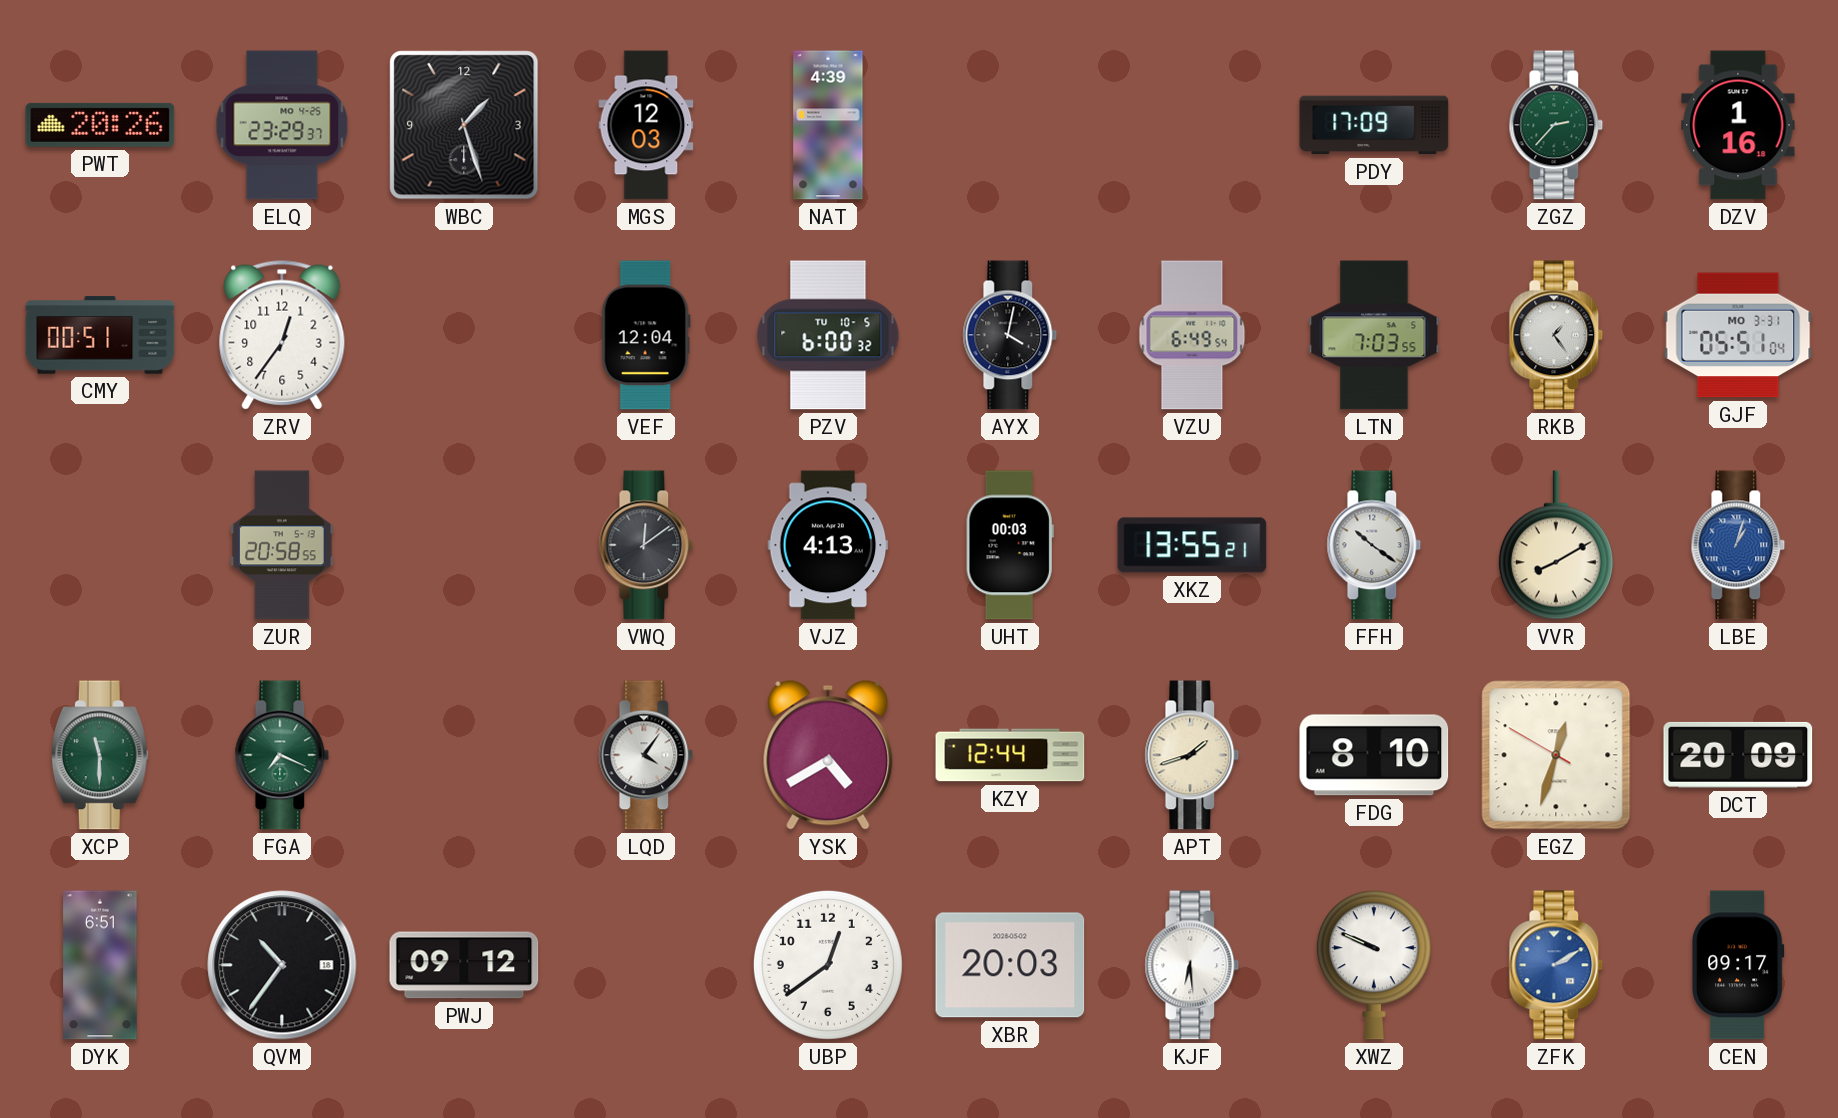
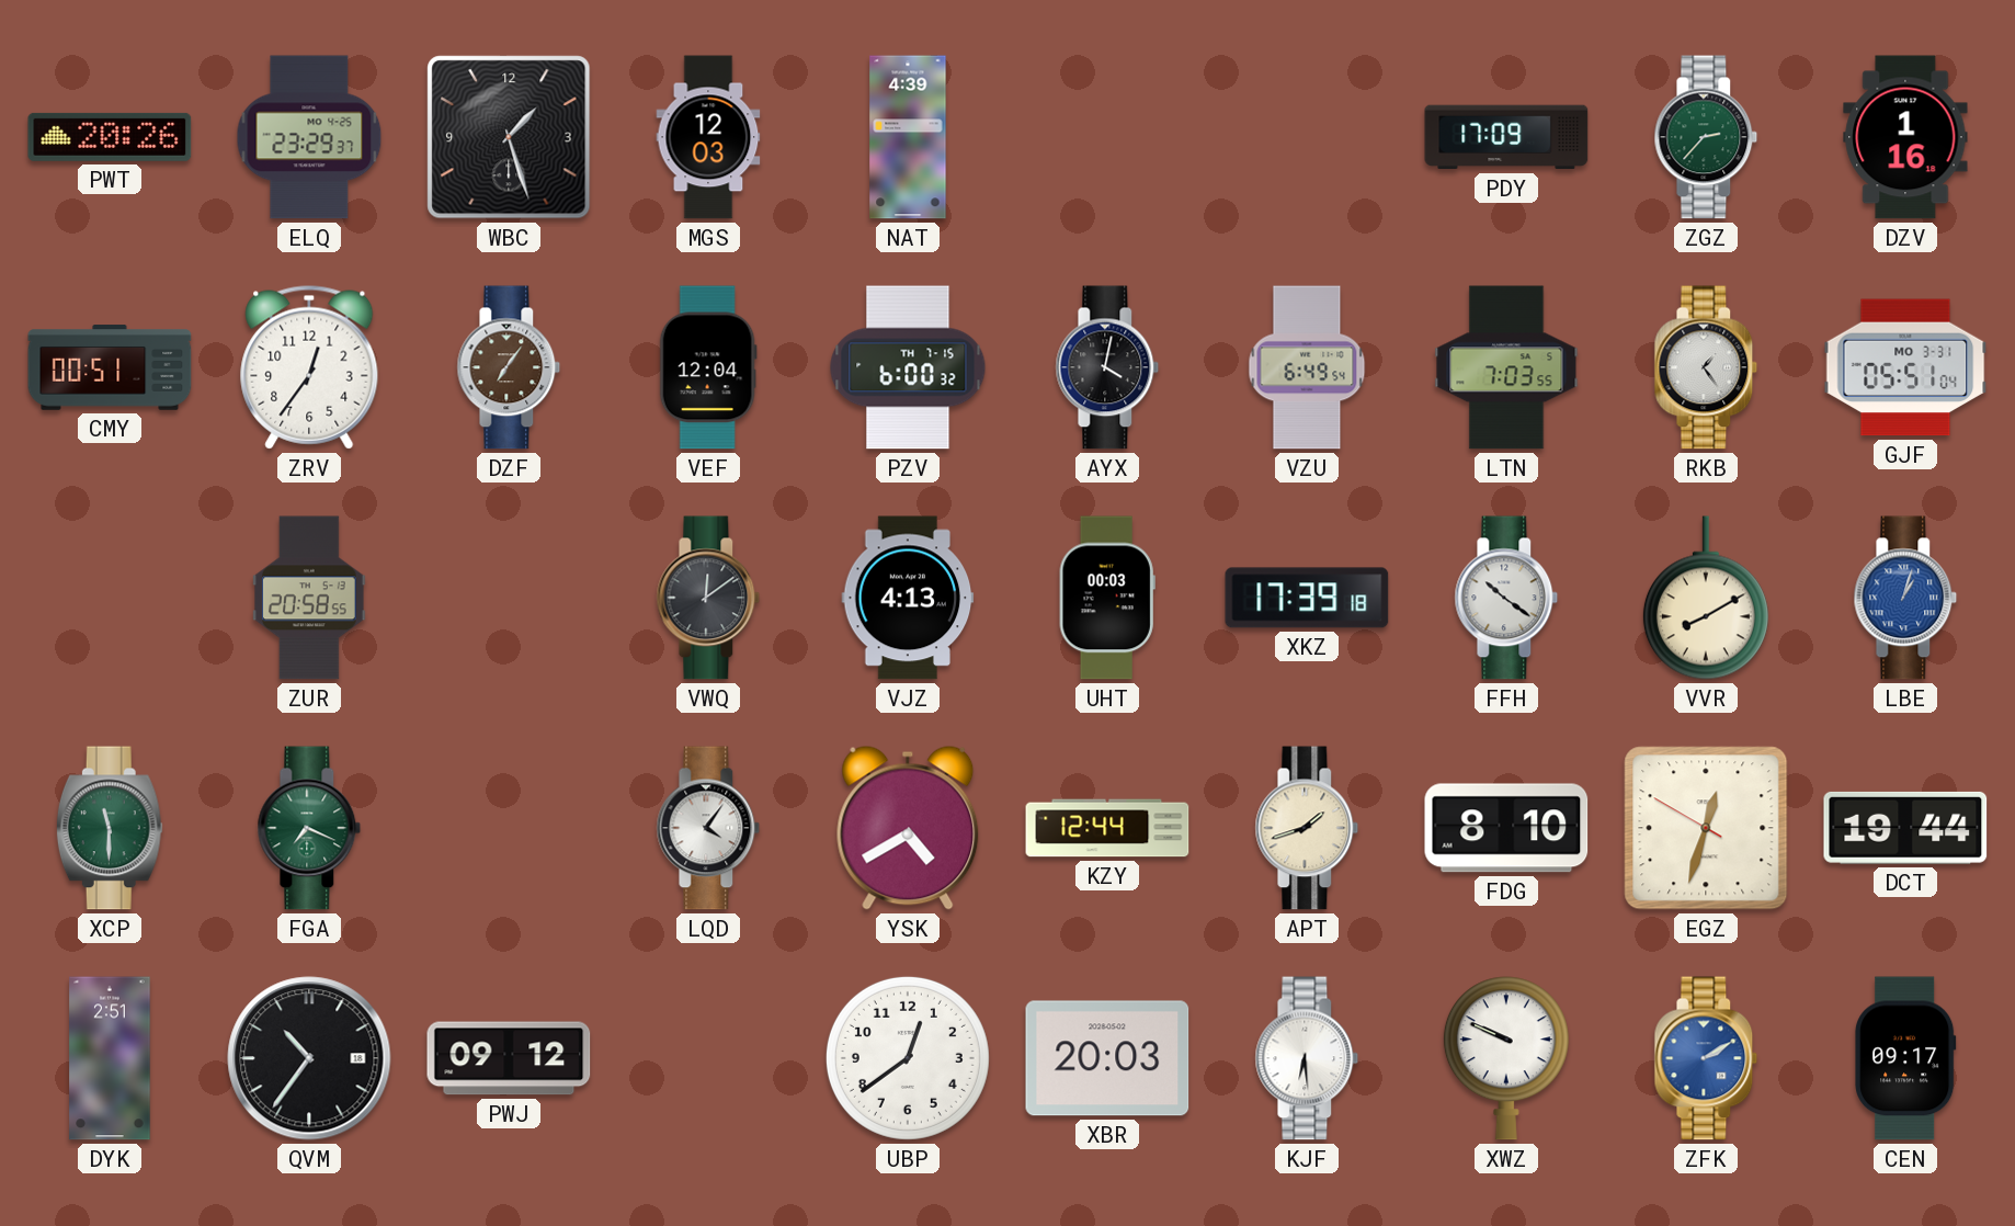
DZF: none -> 7:06 (509, 367)
PZV date: TU 10-5 -> TH 7-15 (908, 367)
XKZ: 13:55 -> 17:39 (1307, 598)
DCT: 20:09 -> 19:44 (1905, 828)
DYK: 6:51 -> 2:51 (110, 1058)
